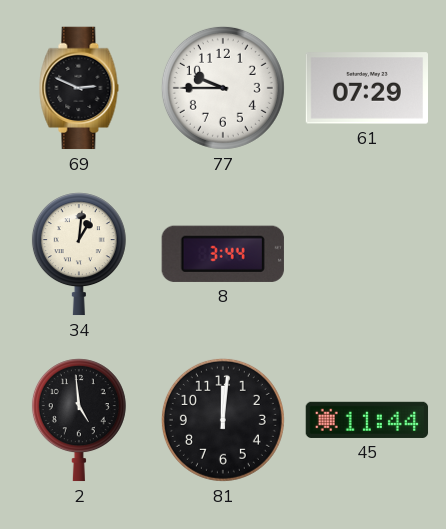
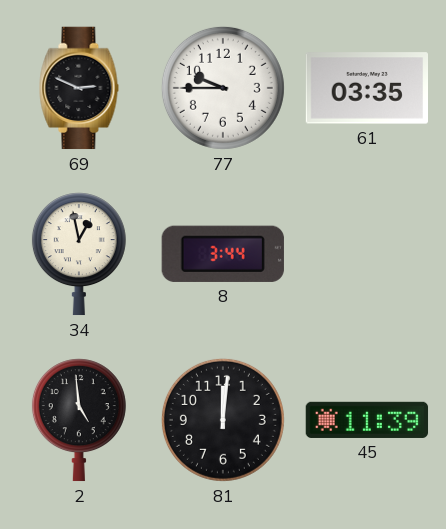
61: 07:29 -> 03:35 (366, 88)
34: 1:01 -> 12:58 (79, 254)
45: 11:44 -> 11:39 (367, 420)
